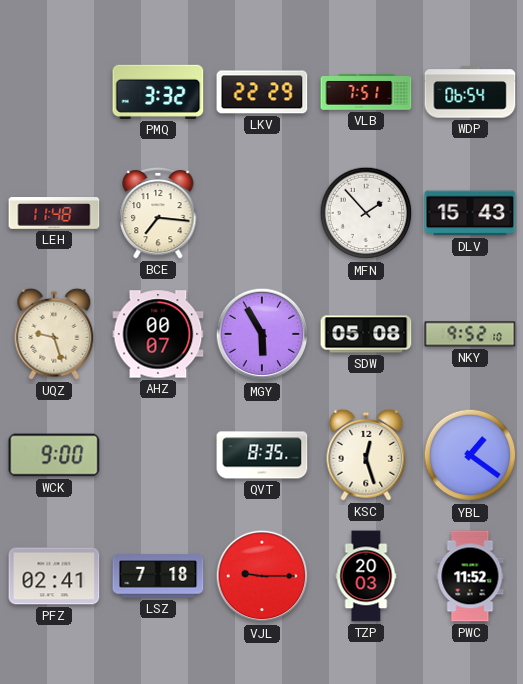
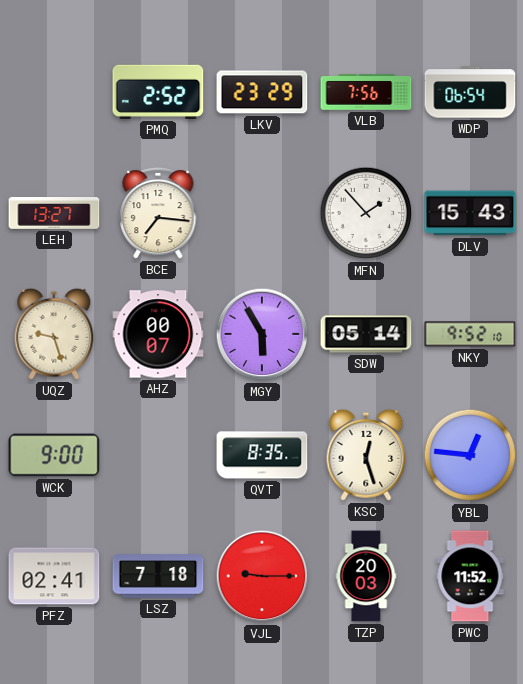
PMQ: 3:32 -> 2:52 (158, 92)
LKV: 22:29 -> 23:29 (262, 92)
VLB: 7:51 -> 7:56 (366, 92)
LEH: 11:48 -> 13:27 (54, 214)
SDW: 05:08 -> 05:14 (366, 334)
YBL: 1:21 -> 12:46 (470, 455)
